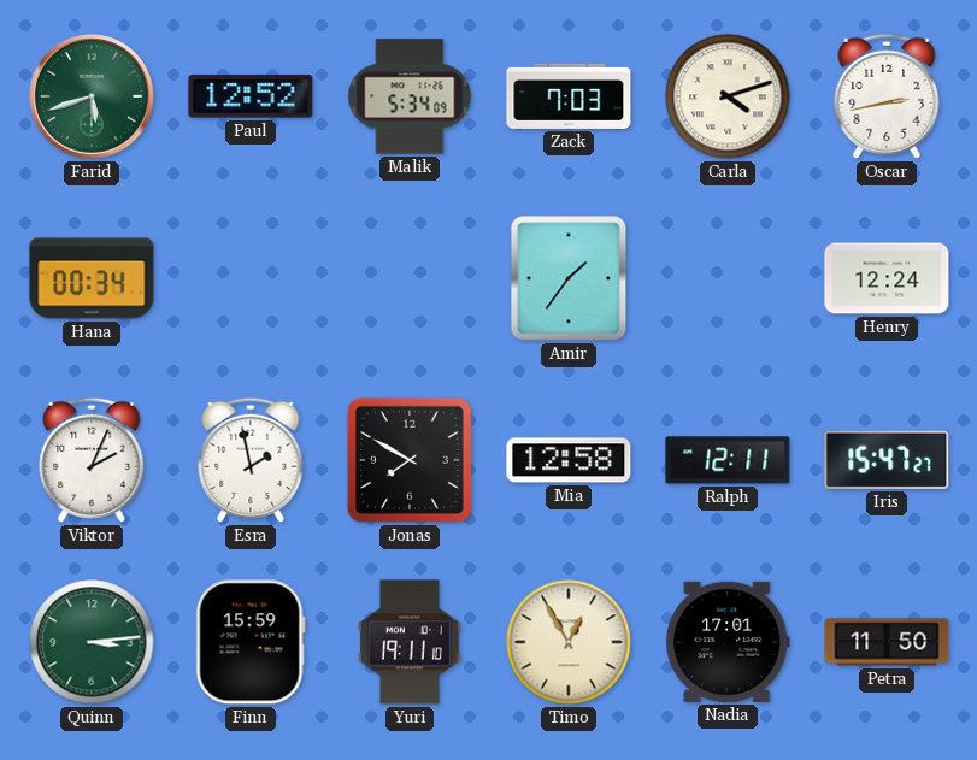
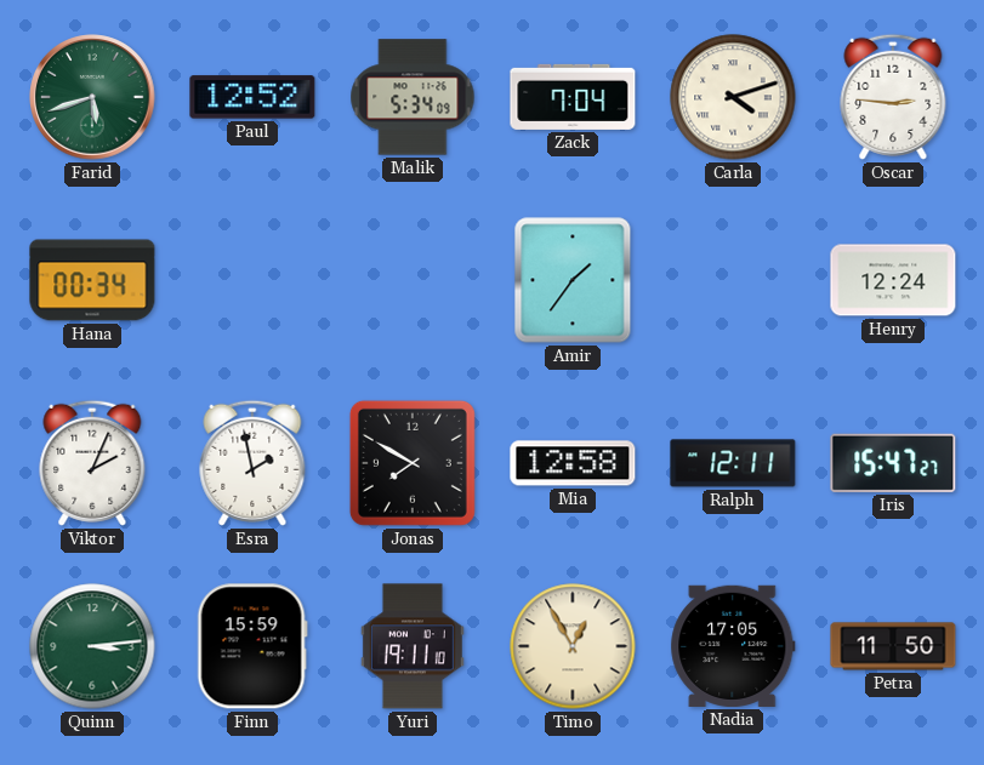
Zack: 7:03 -> 7:04 (573, 97)
Oscar: 2:43 -> 2:46 (893, 97)
Nadia: 17:01 -> 17:05 (733, 646)
